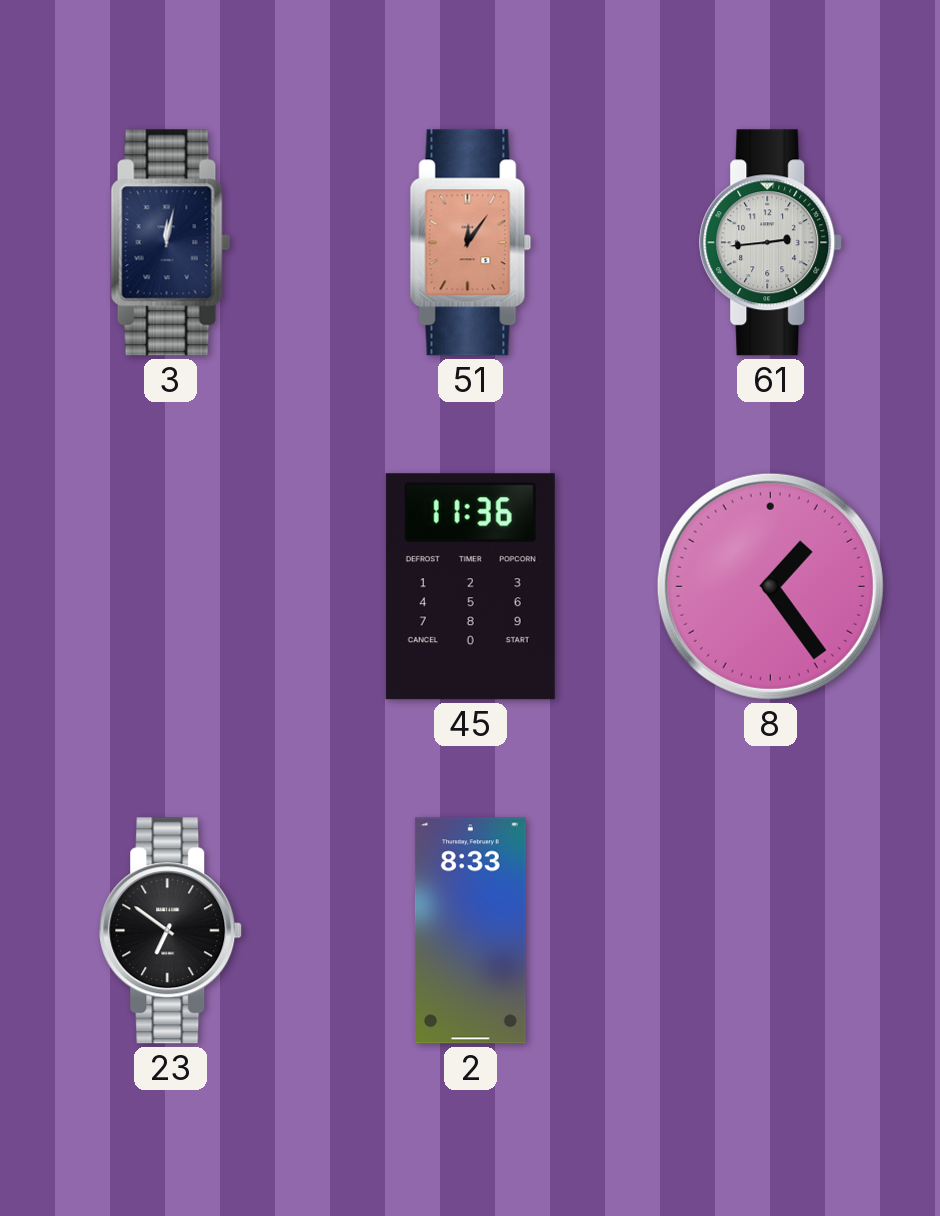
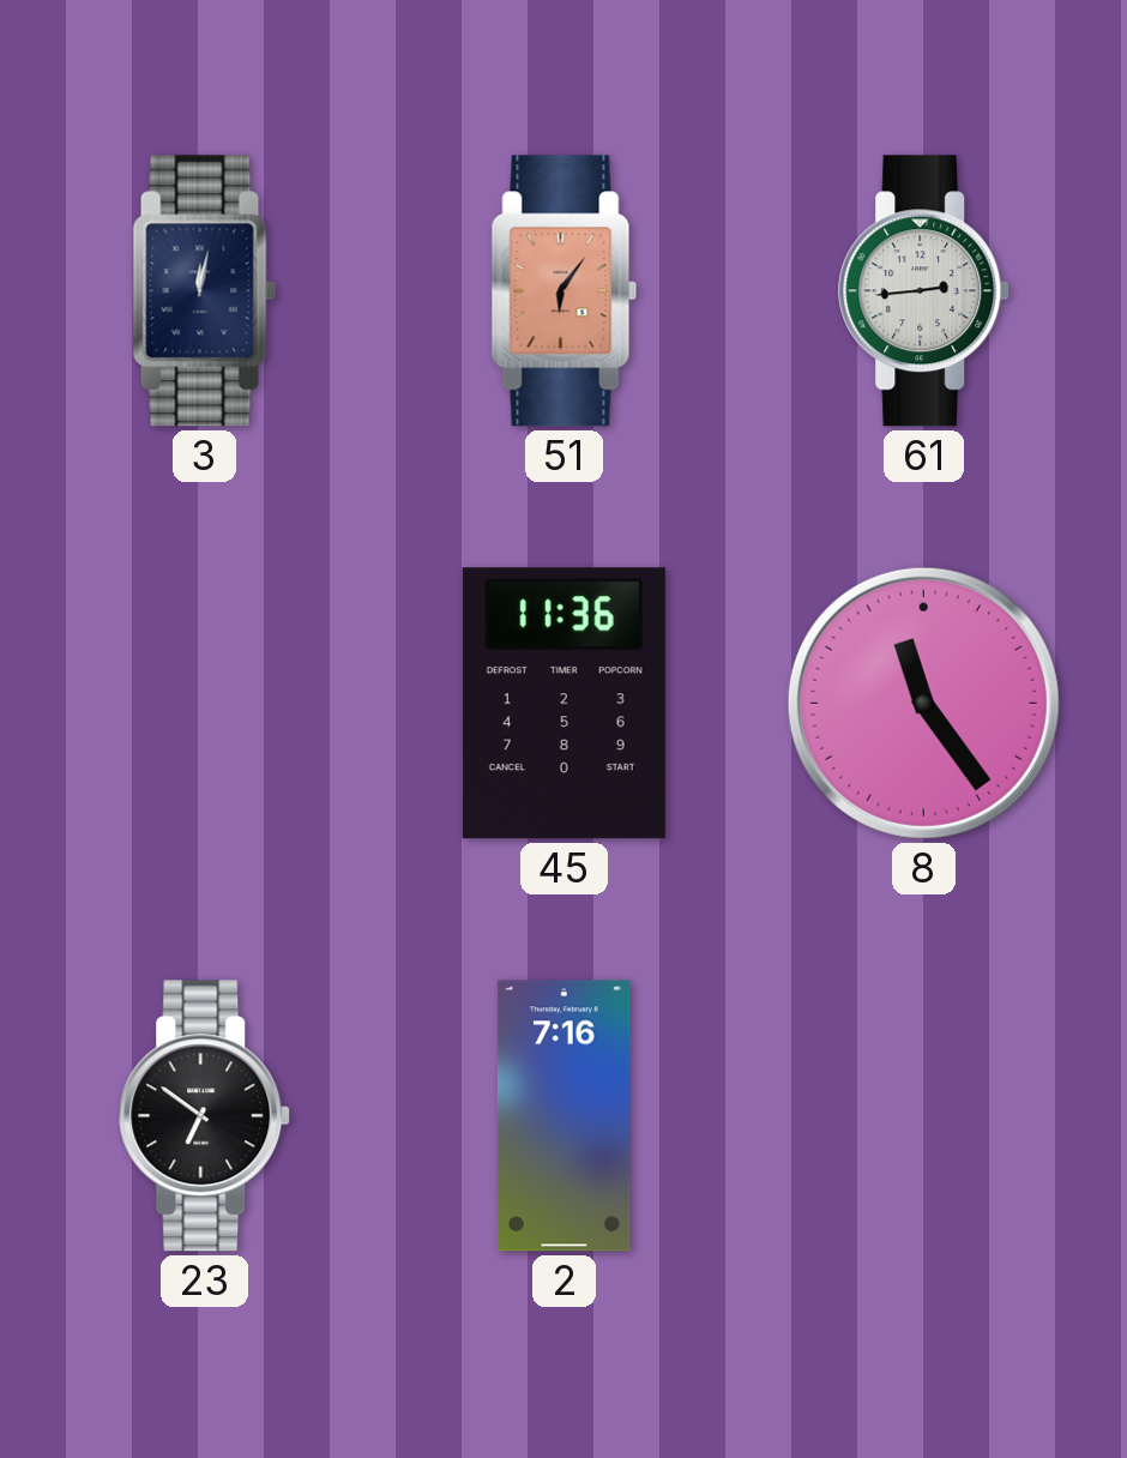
51: 12:06 -> 6:06 (565, 291)
8: 1:24 -> 11:24 (923, 703)
2: 8:33 -> 7:16 (563, 1116)
